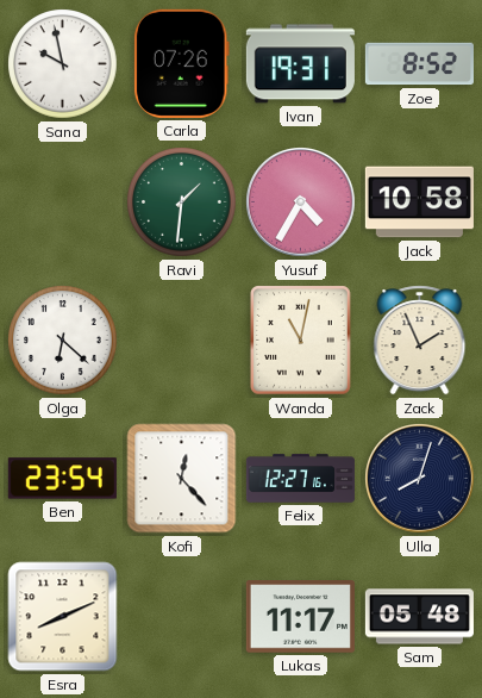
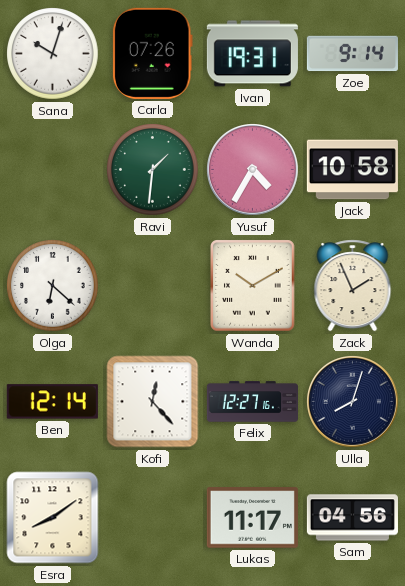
Sana: 9:58 -> 10:03 (53, 54)
Zoe: 8:52 -> 9:14 (352, 54)
Wanda: 11:02 -> 10:10 (253, 286)
Ben: 23:54 -> 12:14 (52, 402)
Esra: 8:11 -> 8:09 (53, 518)
Sam: 05:48 -> 04:56 (352, 518)
